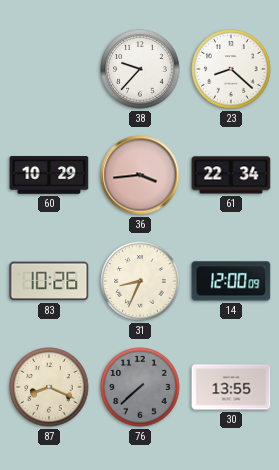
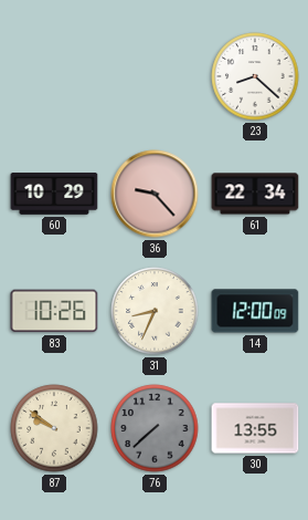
38: 9:37 -> none (140, 69)
36: 3:44 -> 9:23 (155, 194)
87: 8:19 -> 9:51 (54, 428)
